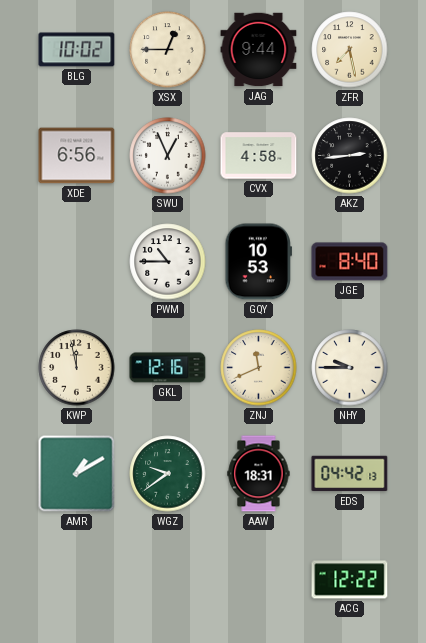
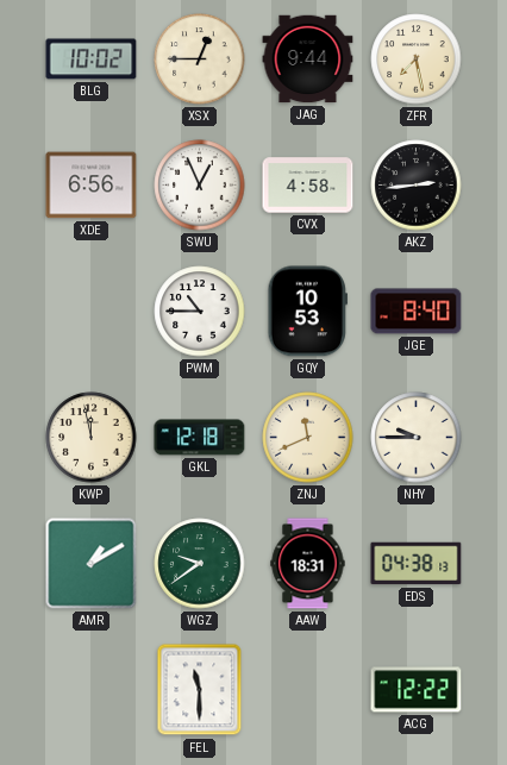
GKL: 12:16 -> 12:18 (200, 438)
EDS: 04:42 -> 04:38 (417, 564)
FEL: none -> 11:30 (200, 690)
